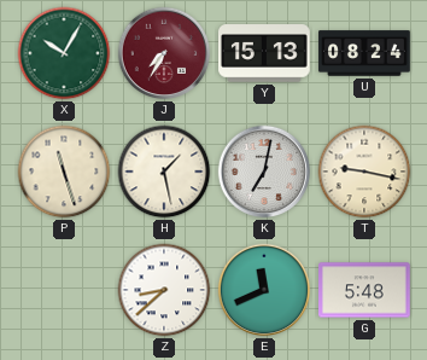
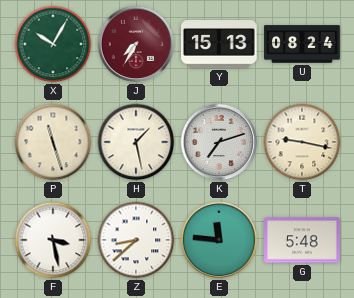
K: 7:02 -> 7:12 (219, 142)
F: none -> 3:28 (53, 240)
E: 11:41 -> 11:46 (219, 240)
